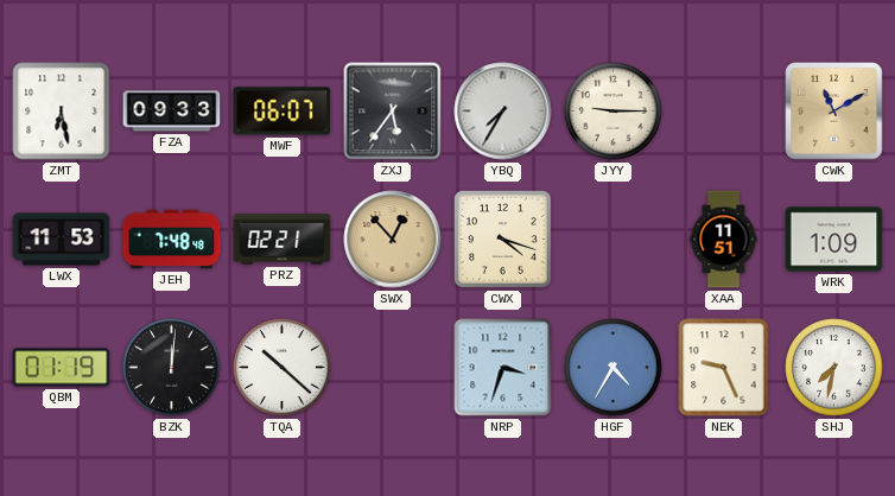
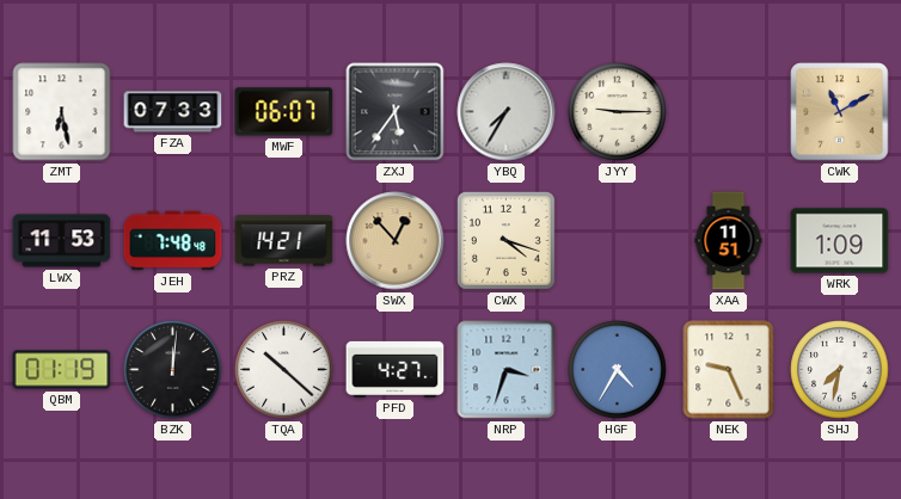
FZA: 09:33 -> 07:33 (173, 112)
PRZ: 02:21 -> 14:21 (284, 241)
PFD: none -> 4:27 (396, 369)
